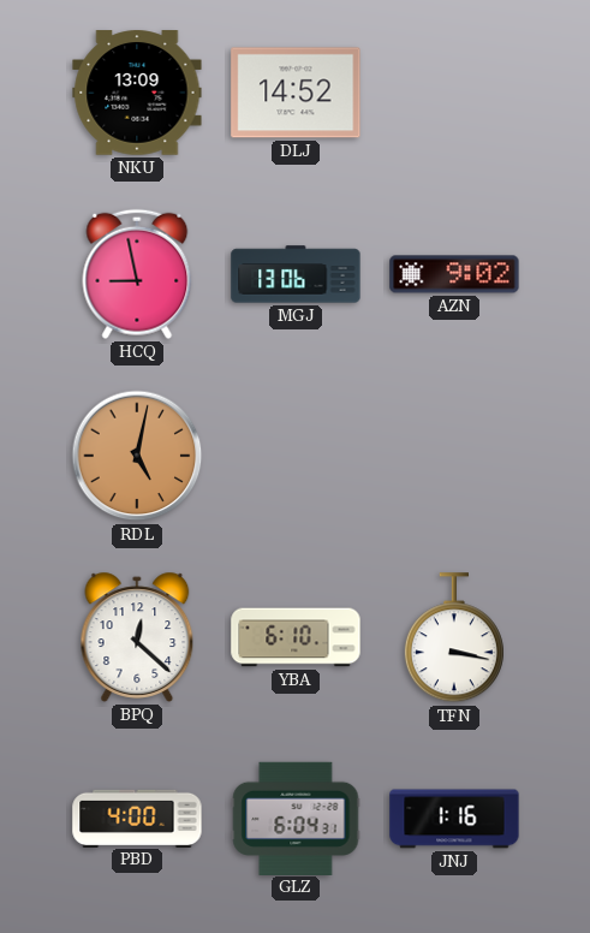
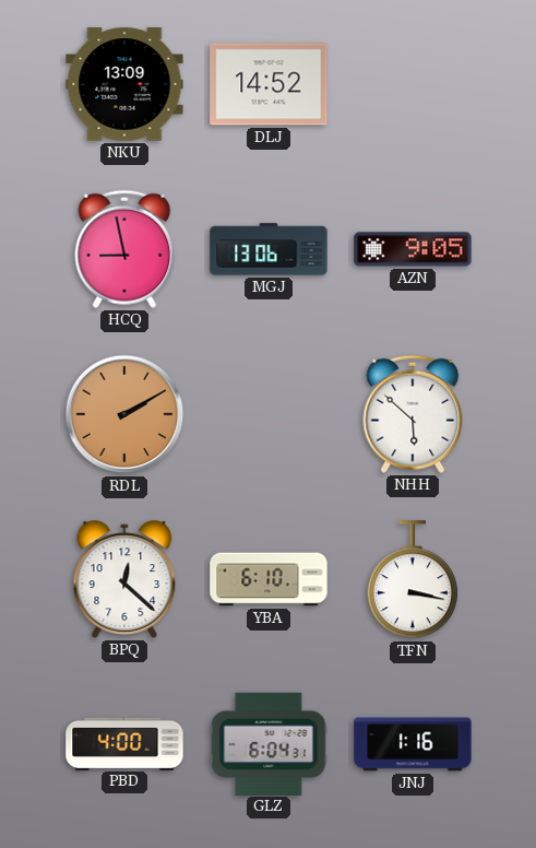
AZN: 9:02 -> 9:05 (413, 249)
RDL: 5:02 -> 2:10 (124, 414)
NHH: none -> 5:52 (413, 414)
